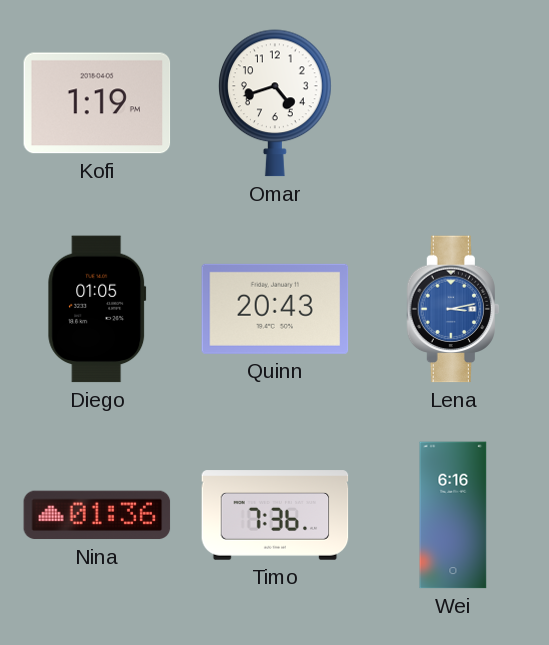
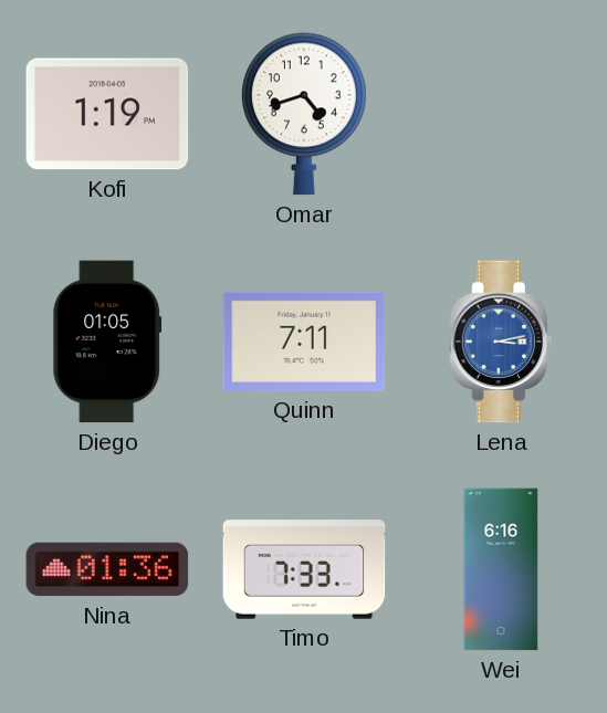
Quinn: 20:43 -> 7:11 (304, 342)
Timo: 7:36 -> 7:33 (304, 569)
